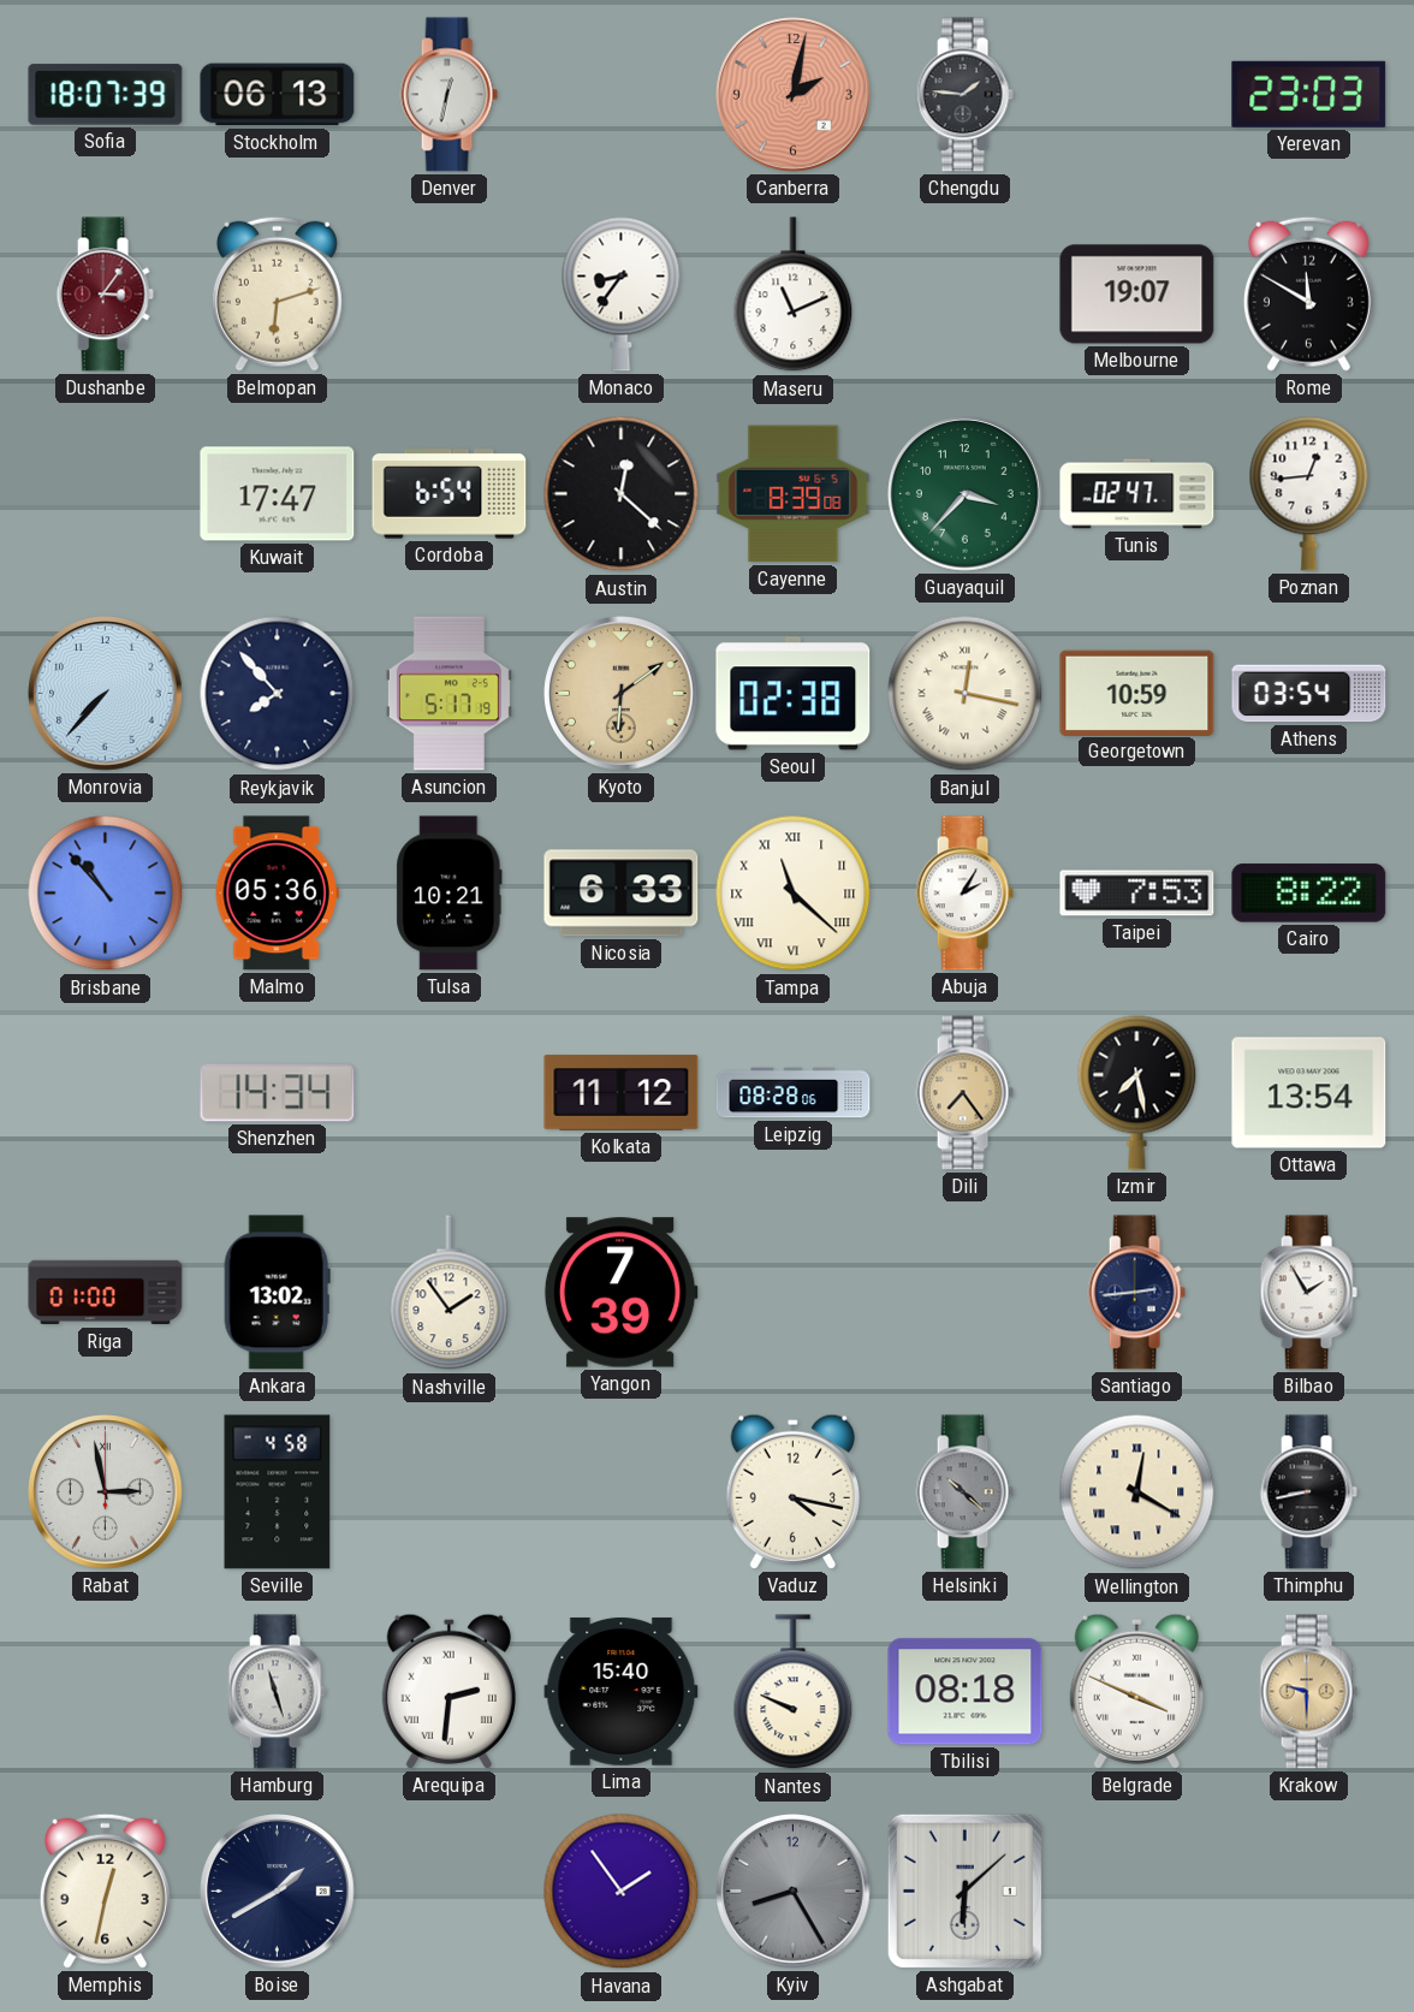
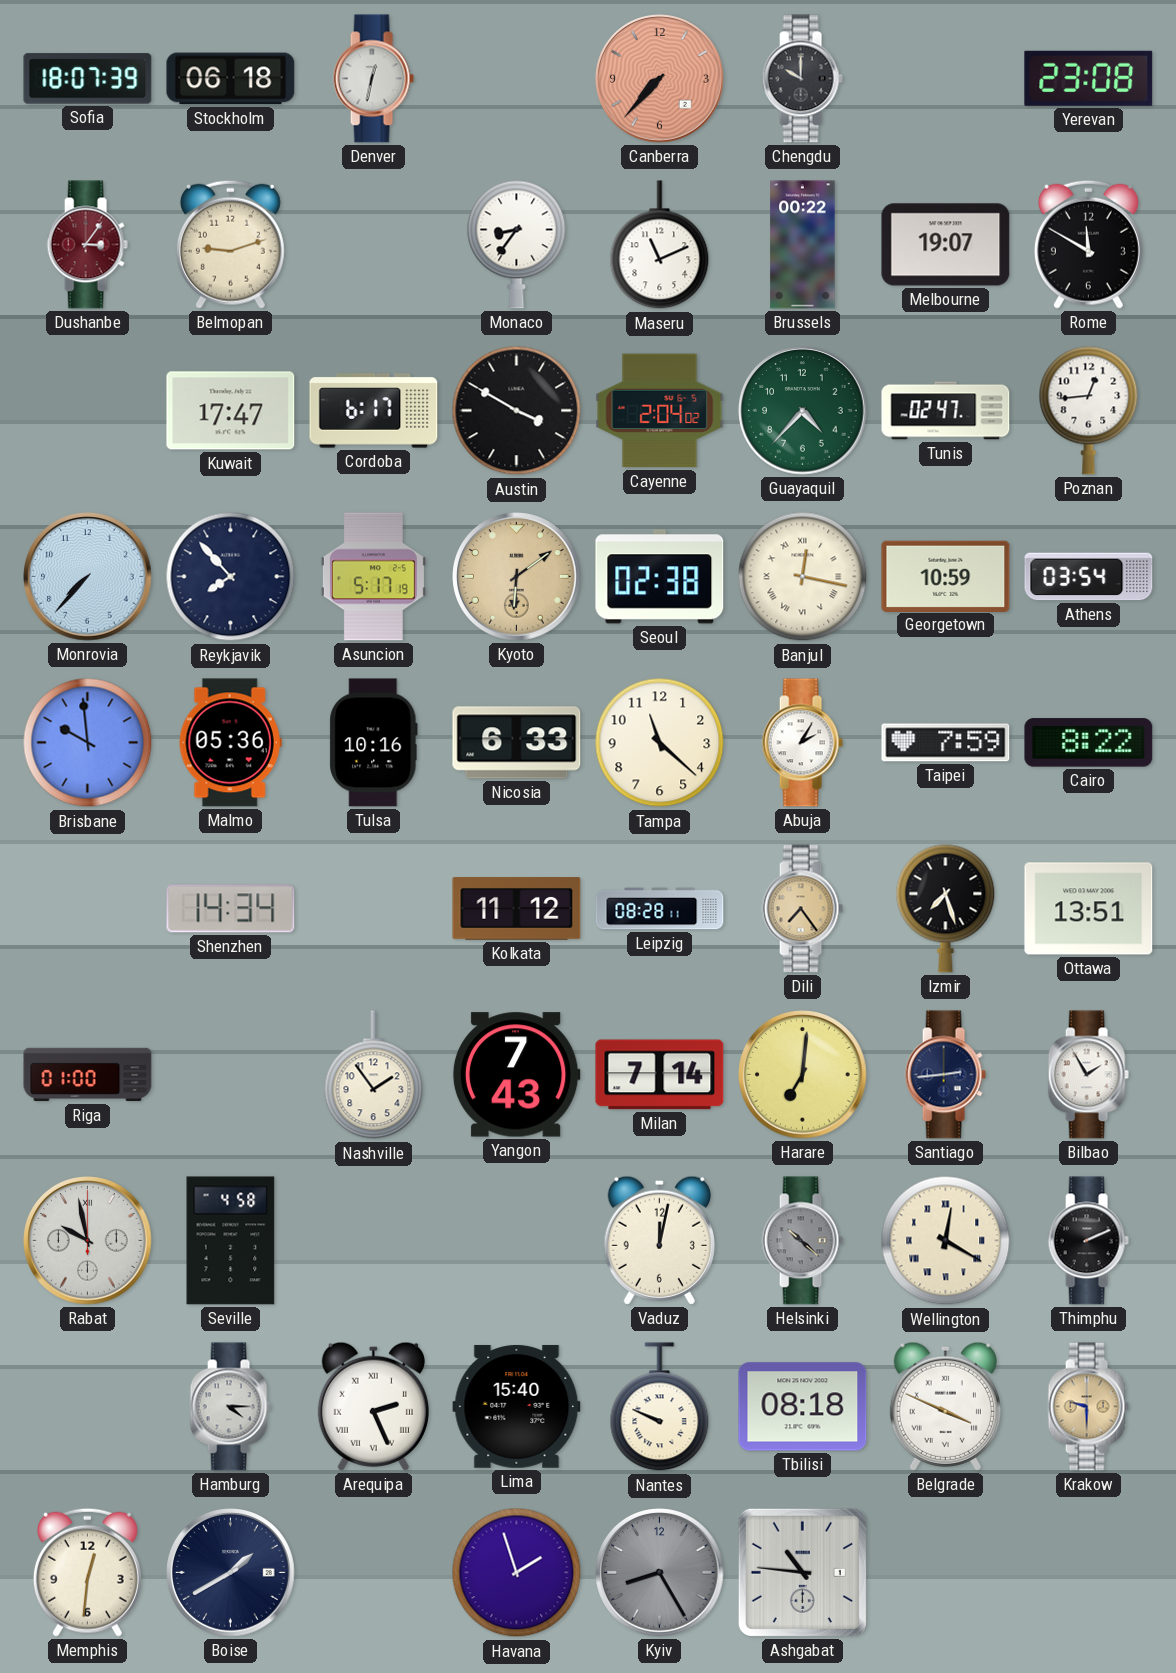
Stockholm: 06:13 -> 06:18 (231, 79)
Canberra: 2:02 -> 7:37 (660, 79)
Chengdu: 1:46 -> 10:00 (802, 79)
Yerevan: 23:03 -> 23:08 (1089, 78)
Belmopan: 6:12 -> 9:12 (230, 244)
Brussels: none -> 00:22 (803, 245)
Cordoba: 6:54 -> 6:17 (374, 411)
Austin: 12:22 -> 3:50 (517, 411)
Cayenne: 8:39 -> 2:04 (660, 411)
Guayaquil: 3:37 -> 4:37 (803, 411)
Brisbane: 10:53 -> 9:59 (88, 743)
Tulsa: 10:21 -> 10:16 (374, 743)
Tampa numerals: Roman -> Arabic (660, 743)
Taipei: 7:53 -> 7:59 (946, 743)
Leipzig: 08:28:06 -> 08:28:11 (660, 909)
Izmir: 7:28 -> 7:27 (946, 908)
Ottawa: 13:54 -> 13:51 (1089, 909)
Ankara: 13:02 -> none (277, 1293)
Yangon: 7:39 -> 7:43 (516, 1075)
Milan: none -> 7:14 (660, 1075)
Harare: none -> 7:01 (803, 1075)
Rabat: 2:58 -> 9:58 (88, 1241)
Vaduz: 4:17 -> 12:02 (659, 1240)
Thimphu: 8:43 -> 2:11 (1088, 1241)
Hamburg: 11:27 -> 4:15 (230, 1407)
Arequipa: 2:31 -> 2:26 (373, 1406)
Memphis: 12:32 -> 12:31 (87, 1572)
Havana: 1:54 -> 1:57 (517, 1573)
Ashgabat: 6:08 -> 10:46 (802, 1572)
